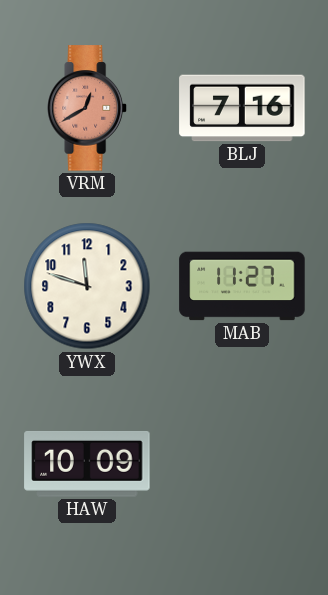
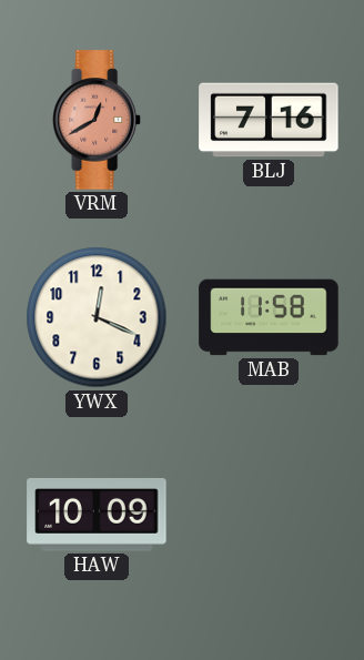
YWX: 11:48 -> 12:19 (97, 317)
MAB: 11:27 -> 11:58 (269, 317)
